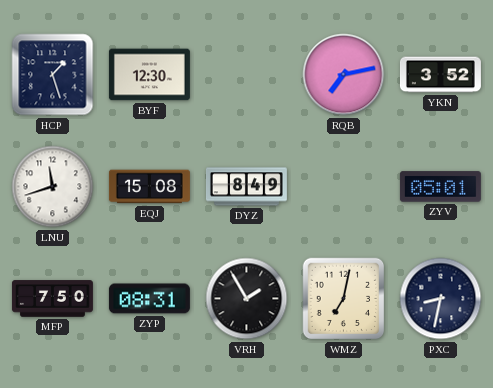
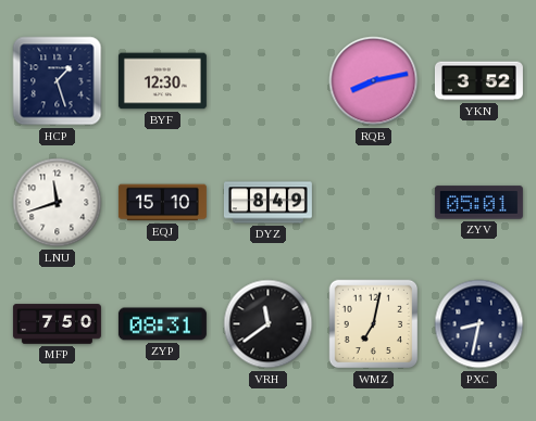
RQB: 7:13 -> 8:13 (374, 81)
EQJ: 15:08 -> 15:10 (162, 203)
VRH: 1:55 -> 11:39 (269, 324)
